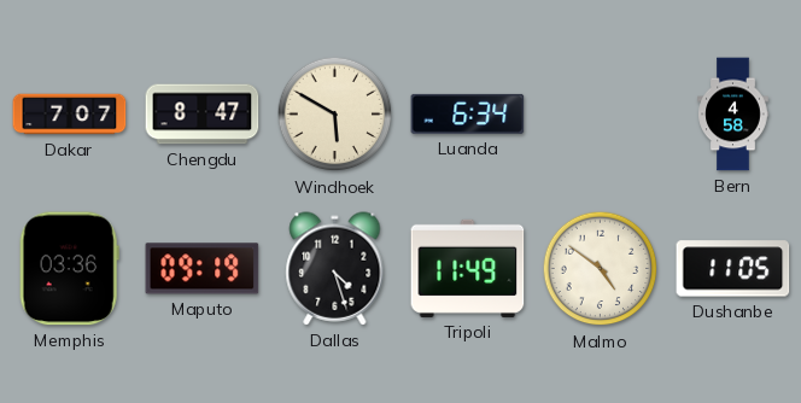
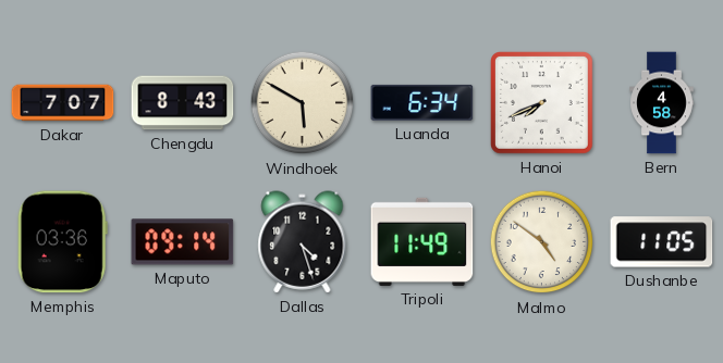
Chengdu: 8:47 -> 8:43 (183, 103)
Hanoi: none -> 7:41 (542, 103)
Maputo: 09:19 -> 09:14 (183, 242)
